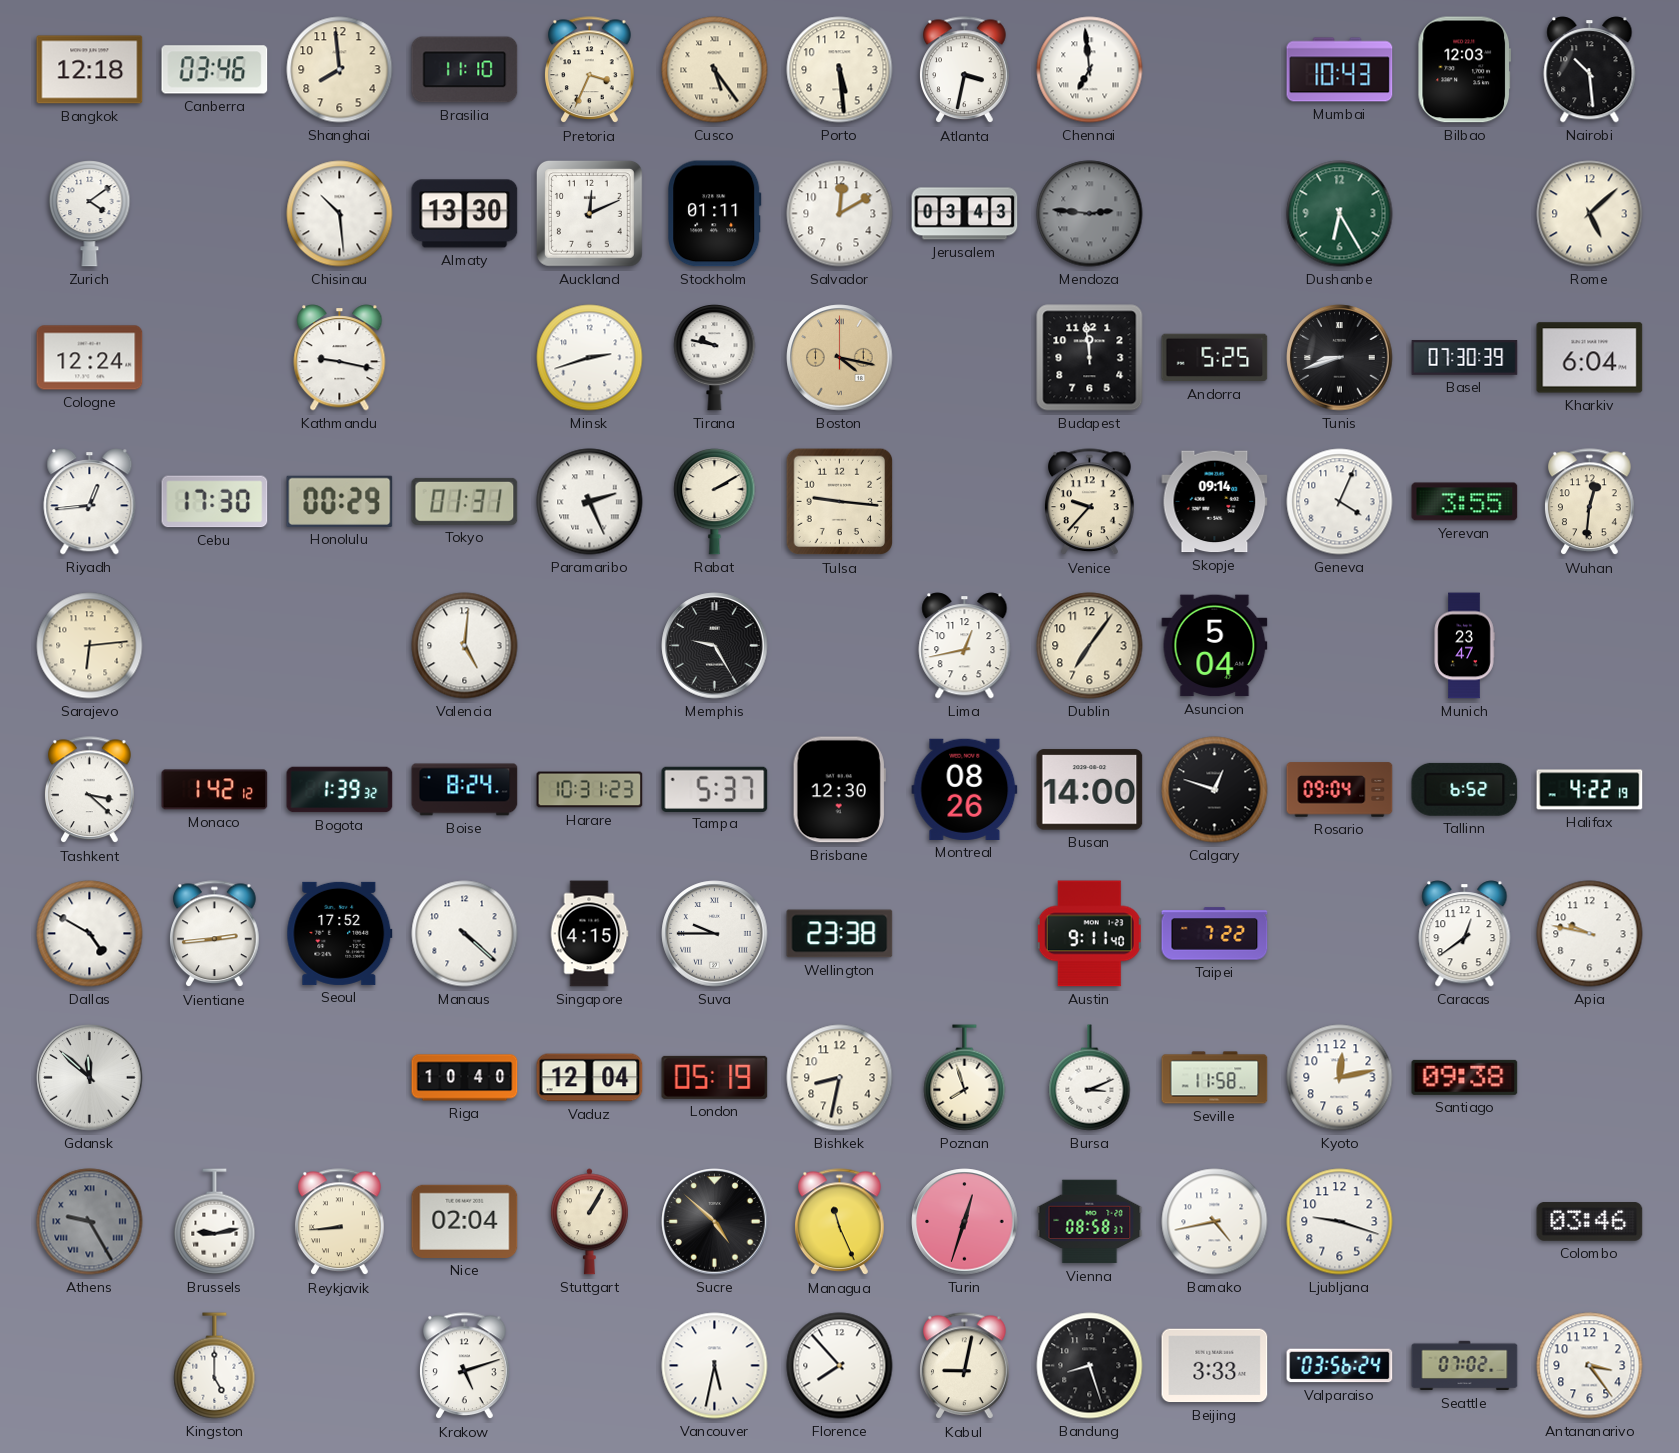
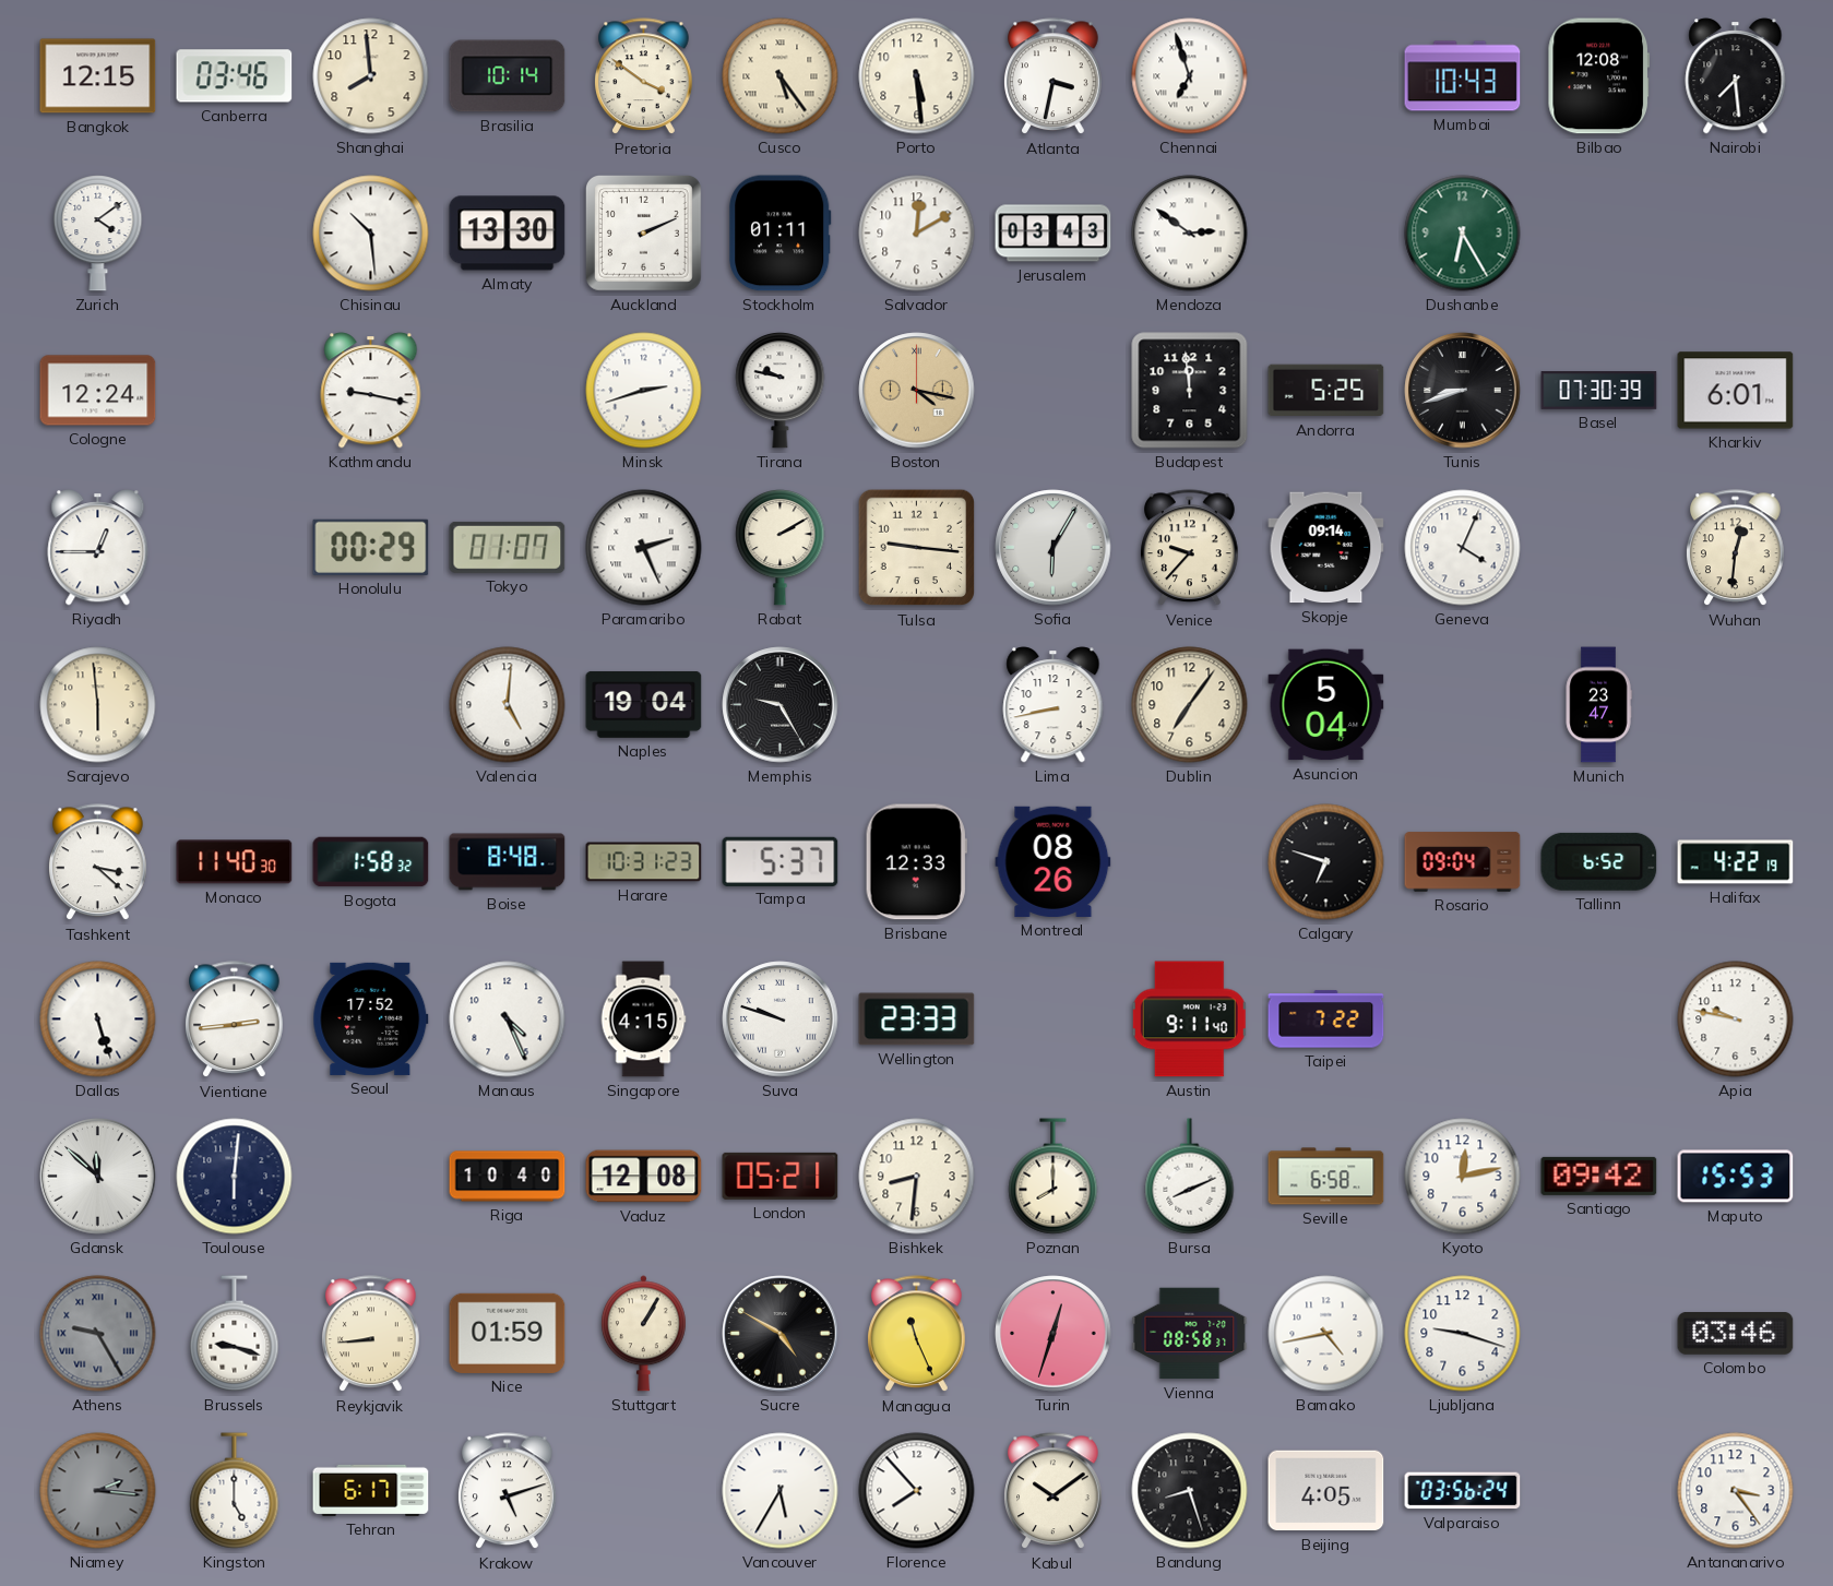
Bangkok: 12:18 -> 12:15 (98, 76)
Brasilia: 11:10 -> 10:14 (508, 76)
Pretoria: 3:34 -> 3:51 (644, 76)
Chennai: 6:59 -> 6:57 (1190, 76)
Bilbao: 12:03 -> 12:08 (1599, 76)
Nairobi: 10:29 -> 7:29 (1736, 76)
Auckland: 12:11 -> 2:11 (643, 232)
Mendoza: 2:46 -> 2:51 (1190, 234)
Mendoza dial: grey -> white (1190, 234)
Rome: 5:08 -> none (1590, 214)
Kharkiv: 6:04 -> 6:01 (1736, 391)
Riyadh: 12:44 -> 12:45 (98, 548)
Cebu: 17:30 -> none (215, 502)
Tokyo: 01:31 -> 01:07 (508, 547)
Sofia: none -> 6:05 (1054, 548)
Yerevan: 3:55 -> none (1465, 502)
Sarajevo: 6:14 -> 5:59 (98, 705)
Naples: none -> 19:04 (644, 704)
Lima: 12:43 -> 8:43 (1054, 705)
Monaco: 1:42 -> 11:40 (235, 862)
Bogota: 1:39 -> 1:58 (371, 862)
Boise: 8:24 -> 8:48 (508, 862)
Brisbane: 12:30 -> 12:33 (916, 862)
Busan: 14:00 -> none (1090, 790)
Calgary: 12:48 -> 6:48 (1326, 862)
Dallas: 4:50 -> 5:27 (98, 1019)
Manaus: 4:22 -> 4:26 (508, 1019)
Suva: 9:45 -> 9:48 (781, 1019)
Wellington: 23:38 -> 23:33 (917, 1019)
Caracas: 12:39 -> none (1465, 934)
Toulouse: none -> 6:01 (235, 1177)
Vaduz: 12:04 -> 12:08 (644, 1177)
London: 05:19 -> 05:21 (781, 1176)
Bishkek: 8:32 -> 8:31 (917, 1177)
Poznan: 7:57 -> 8:00 (1054, 1177)
Bursa: 3:11 -> 8:11 (1190, 1177)
Seville: 11:58 -> 6:58 (1326, 1177)
Santiago: 09:38 -> 09:42 (1599, 1176)
Maputo: none -> 15:53 (1736, 1177)
Brussels: 9:13 -> 9:18 (235, 1334)
Nice: 02:04 -> 01:59 (508, 1333)
Sucre: 4:52 -> 4:50 (781, 1334)
Niamey: none -> 2:16 (98, 1491)
Tehran: none -> 6:17 (371, 1490)
Vancouver: 5:32 -> 5:35 (781, 1491)
Kabul: 9:02 -> 10:09 (1054, 1491)
Beijing: 3:33 -> 4:05 (1326, 1491)
Seattle: 07:02 -> none (1465, 1366)
